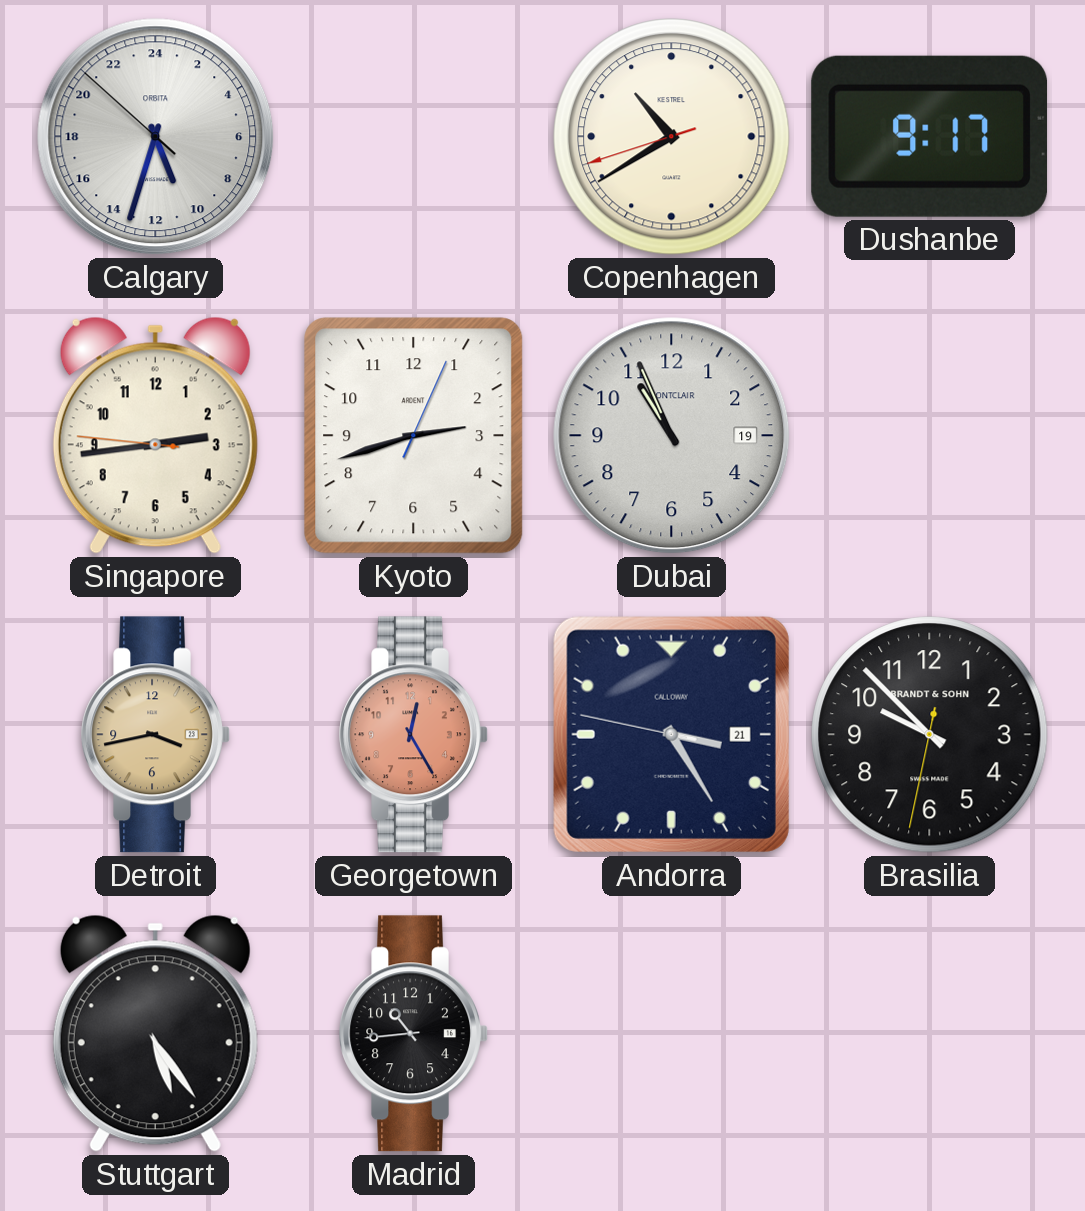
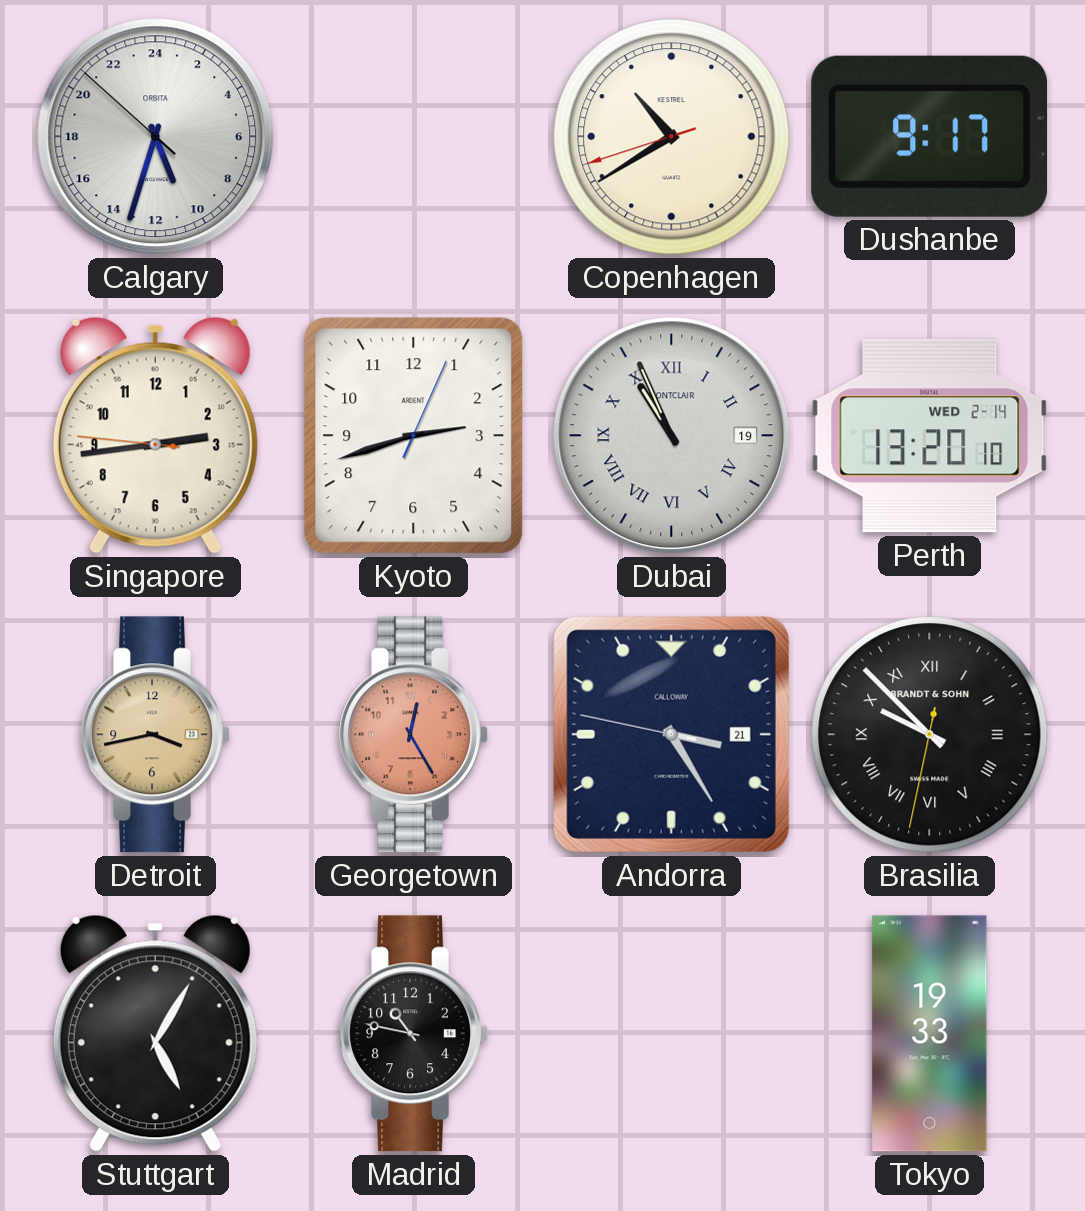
Dubai numerals: Arabic -> Roman (672, 436)
Perth: none -> 13:20 (930, 436)
Brasilia numerals: Arabic -> Roman (930, 735)
Stuttgart: 5:24 -> 5:05 (155, 1033)
Madrid: 10:44 -> 10:47 (414, 1034)
Tokyo: none -> 19:33 (930, 1034)
